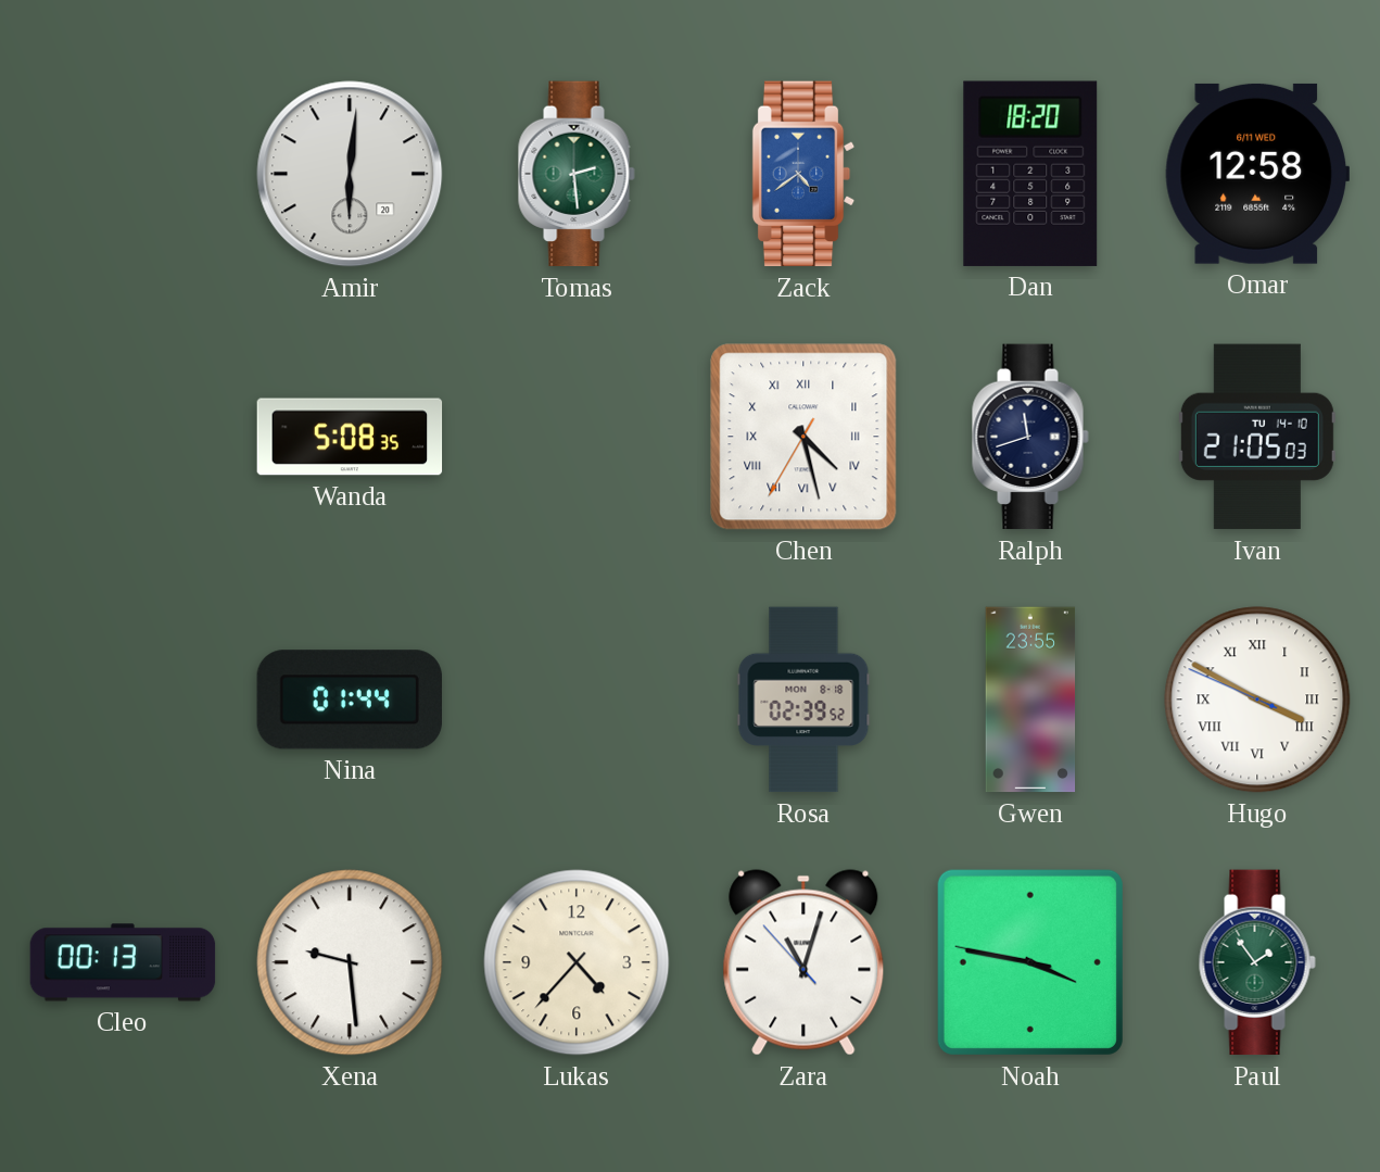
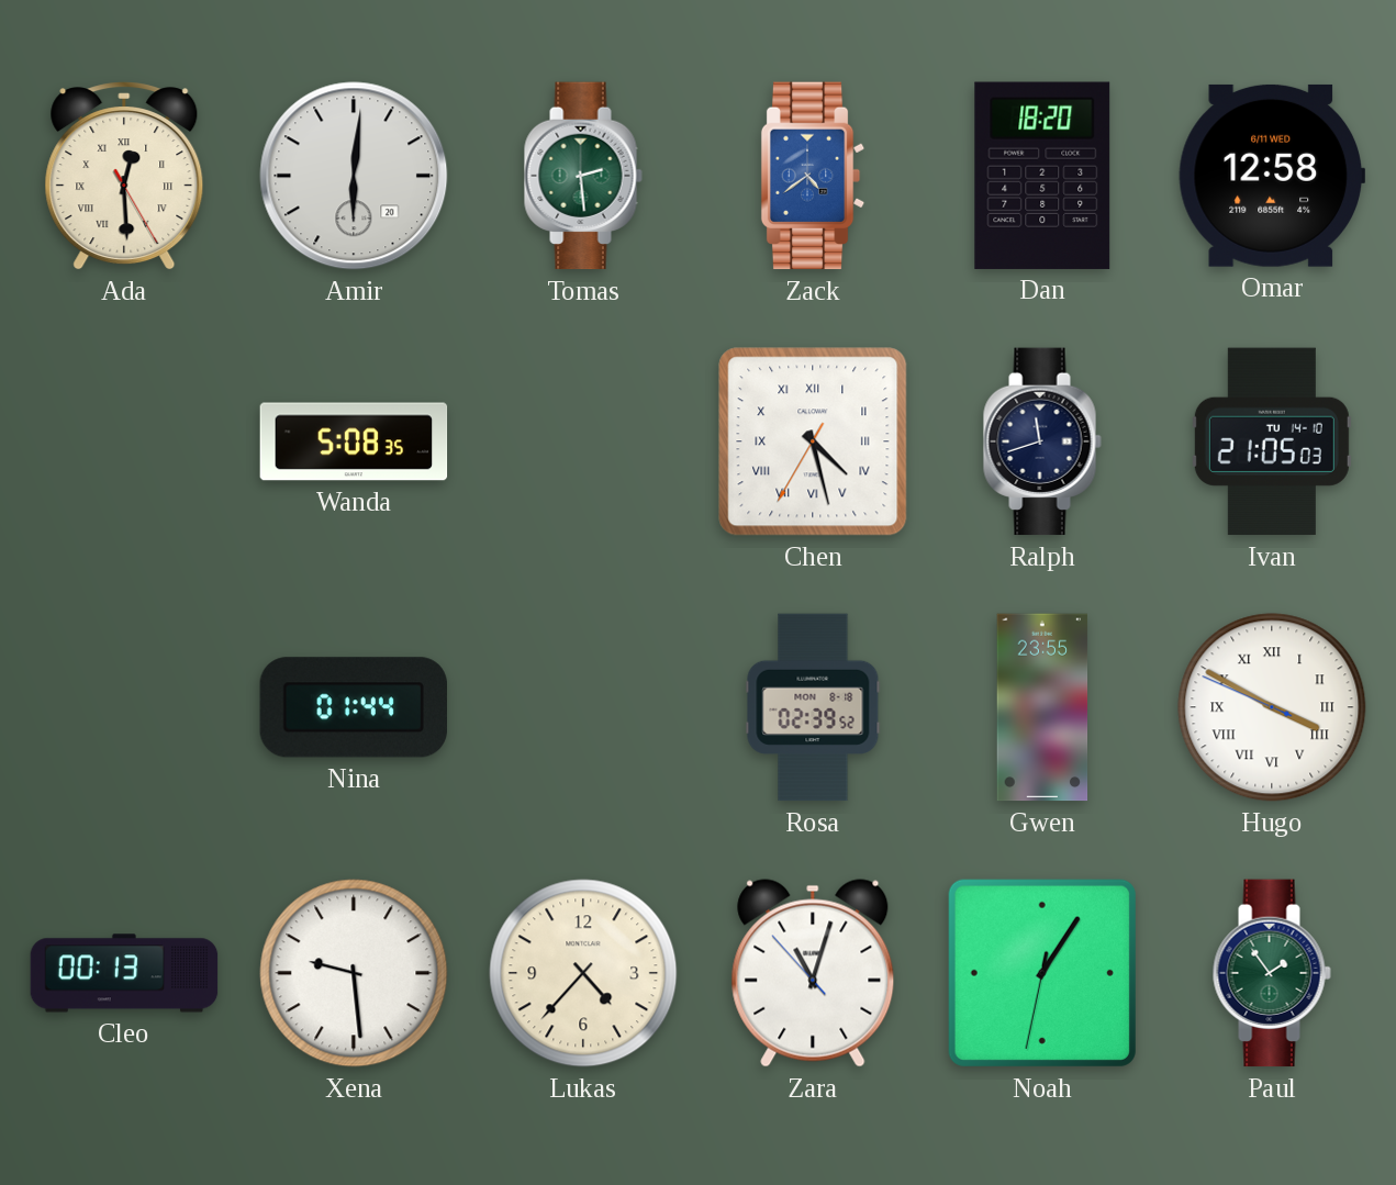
Ada: none -> 12:29 (124, 176)
Noah: 3:46 -> 1:05 (1042, 973)
